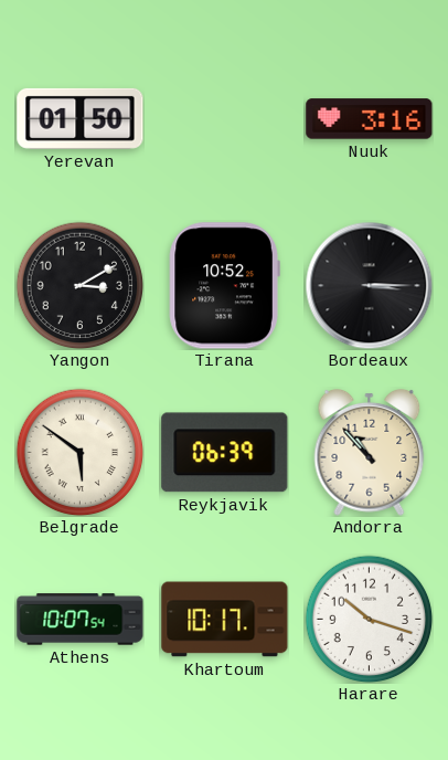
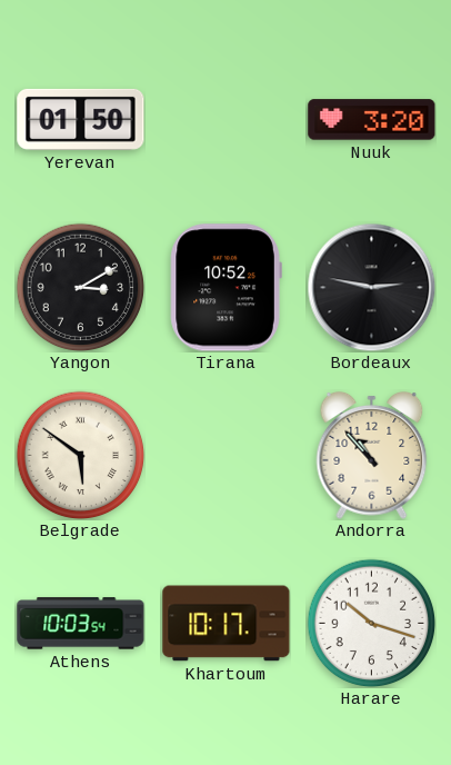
Nuuk: 3:16 -> 3:20 (372, 120)
Bordeaux: 3:15 -> 2:47 (371, 287)
Reykjavik: 06:39 -> none (225, 453)
Athens: 10:07 -> 10:03 (81, 624)
